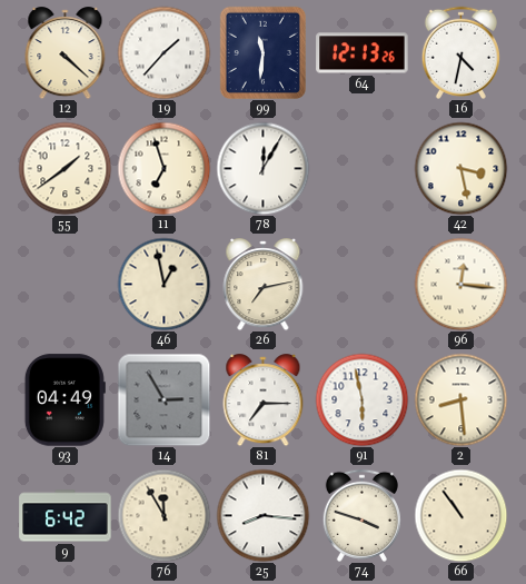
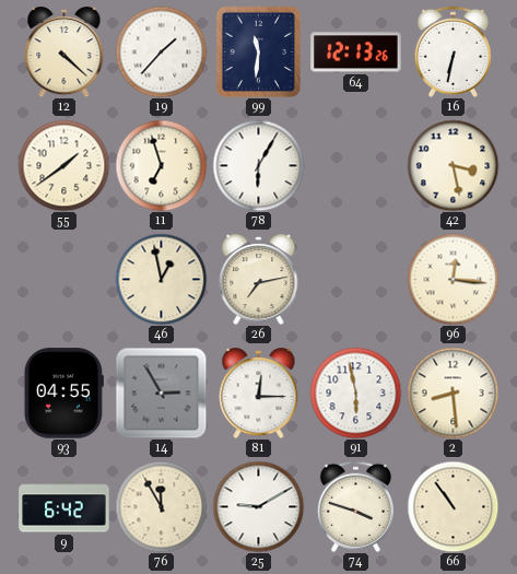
16: 4:32 -> 6:32 (453, 51)
78: 12:05 -> 6:05 (258, 165)
93: 04:49 -> 04:55 (63, 394)
81: 7:15 -> 12:15 (259, 394)
25: 8:16 -> 9:10 (258, 506)
